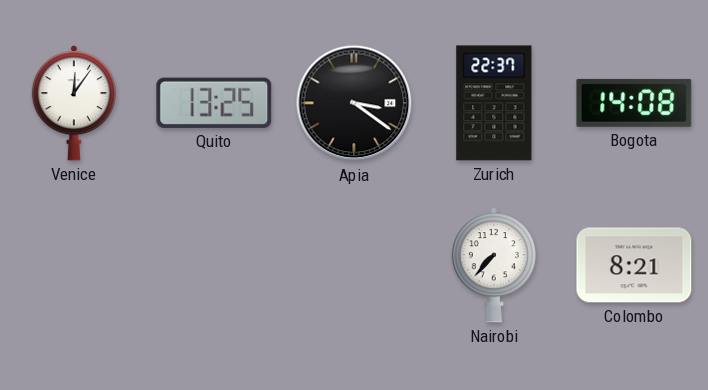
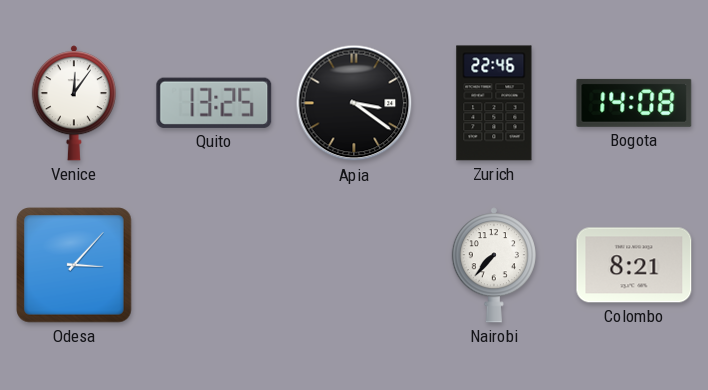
Zurich: 22:37 -> 22:46 (494, 103)
Odesa: none -> 3:07 (74, 265)
